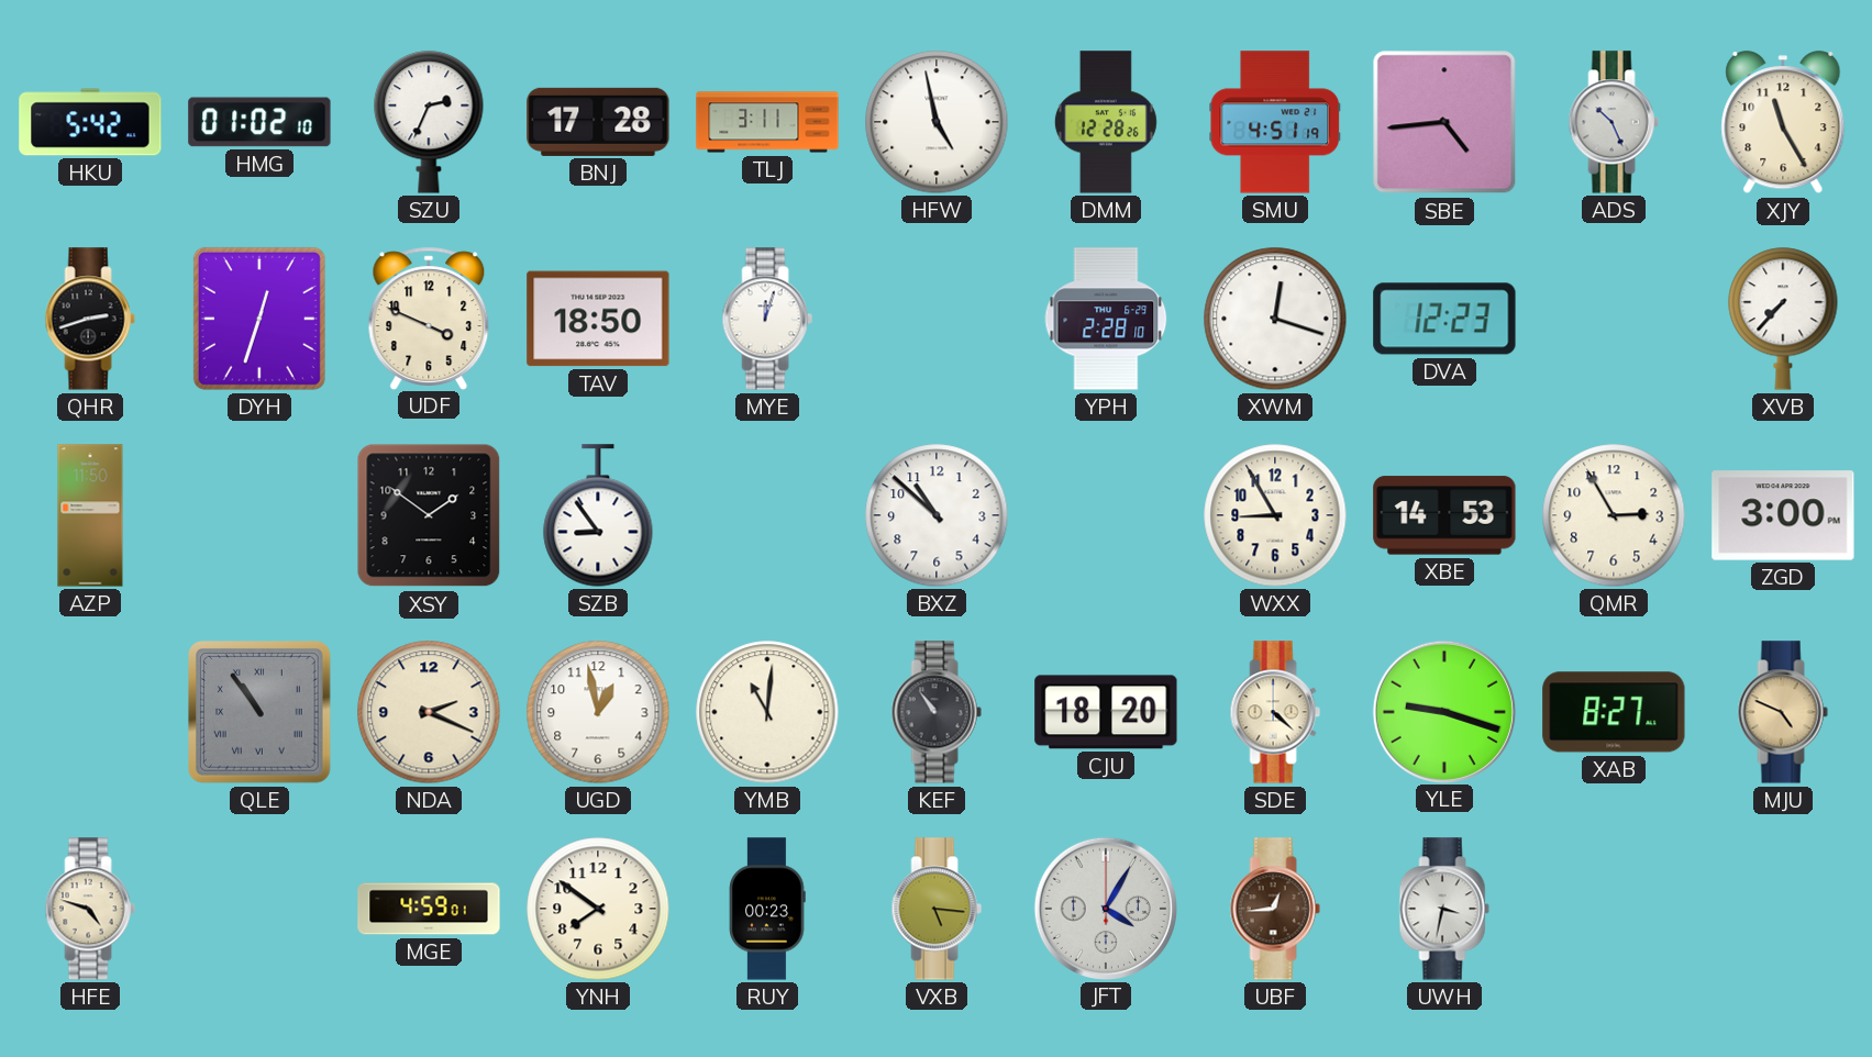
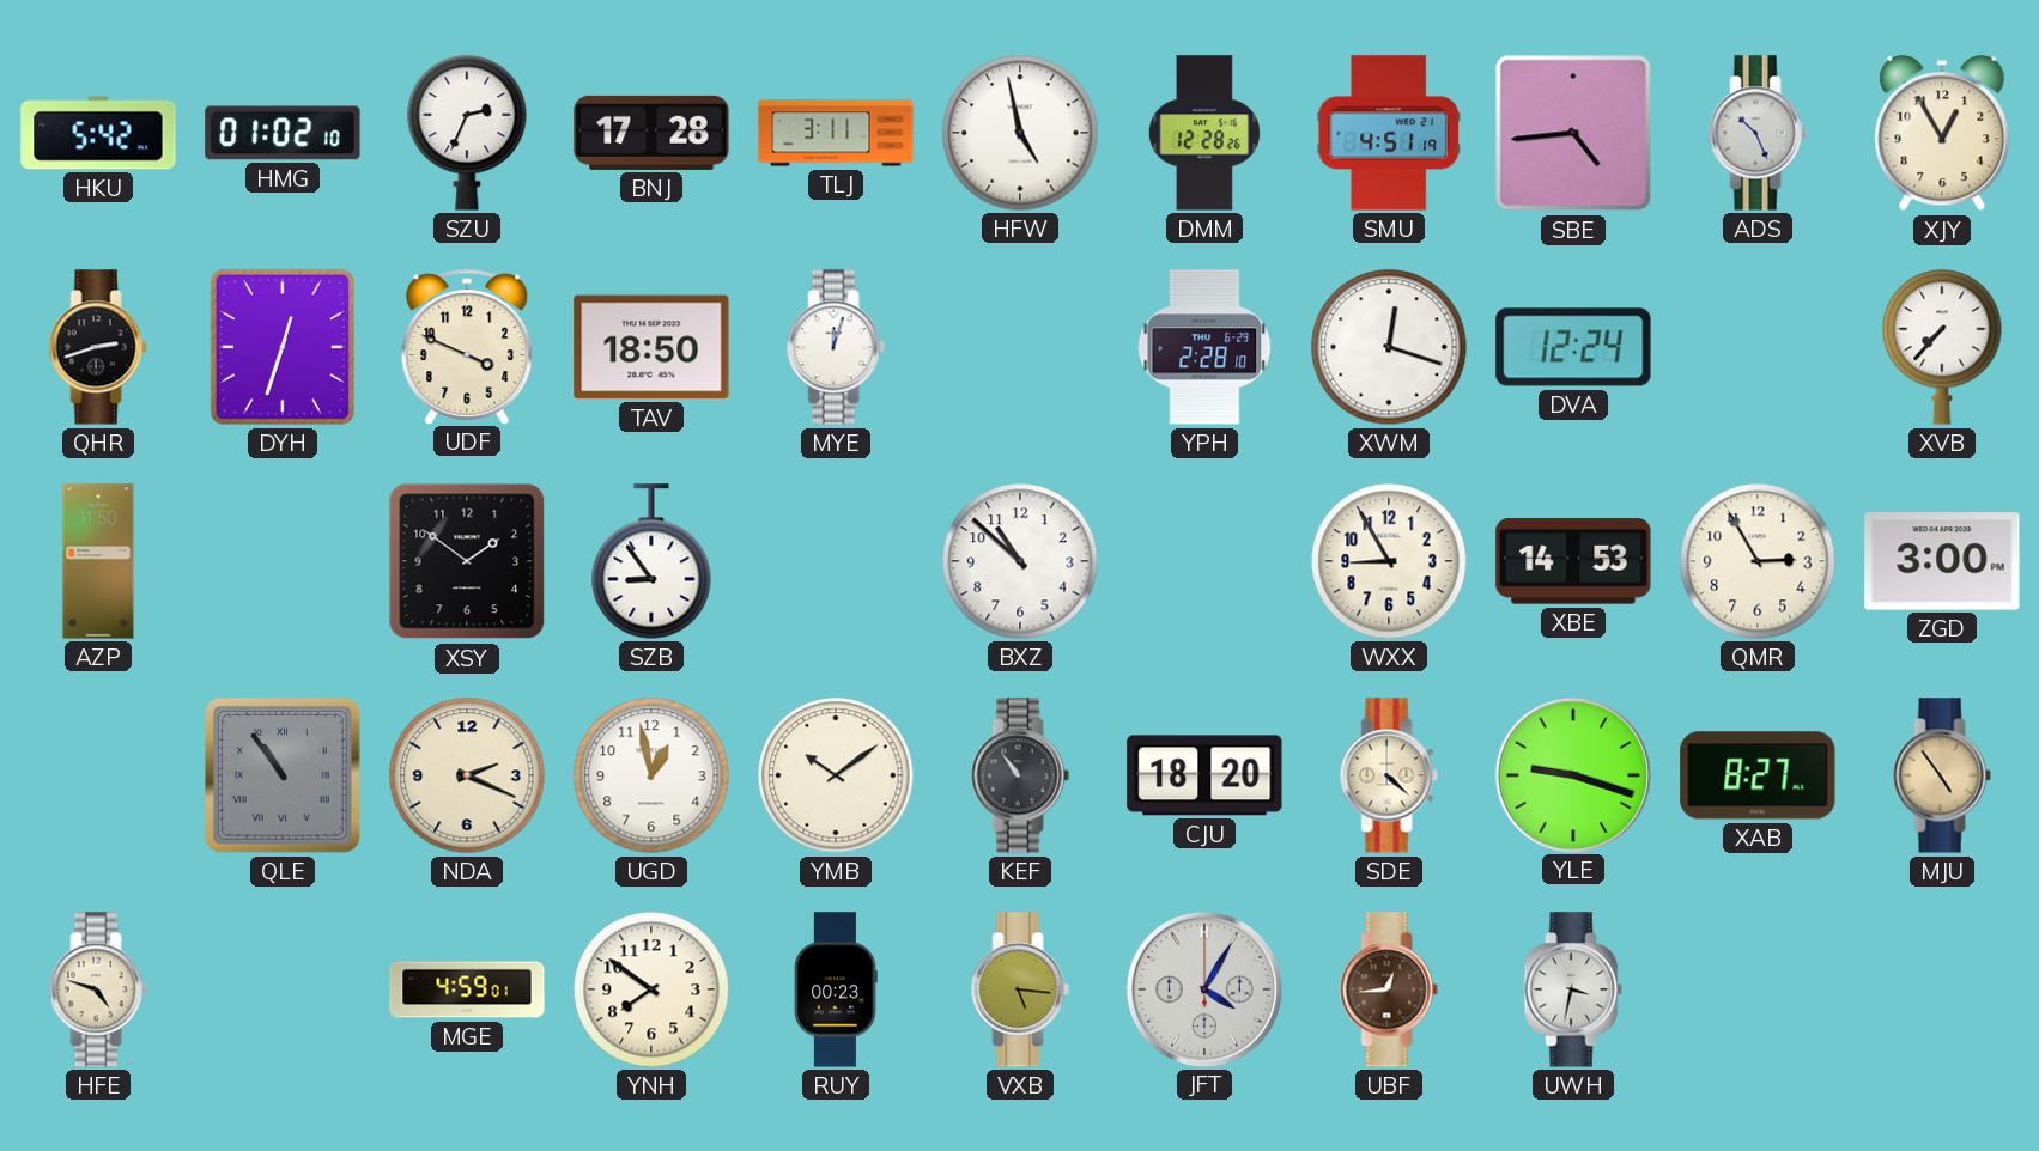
XJY: 11:25 -> 12:55 (1942, 134)
DVA: 12:23 -> 12:24 (1573, 347)
YMB: 11:01 -> 10:09 (836, 775)
MJU: 4:49 -> 4:54 (1942, 775)
